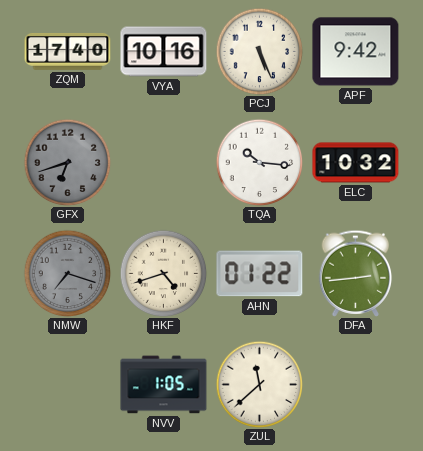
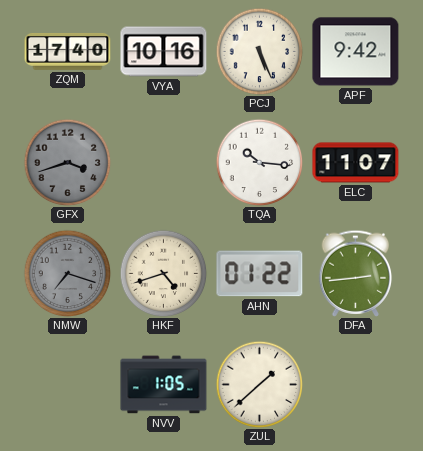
GFX: 6:42 -> 3:42 (67, 162)
ELC: 10:32 -> 11:07 (356, 163)
ZUL: 11:38 -> 1:38 (259, 384)
